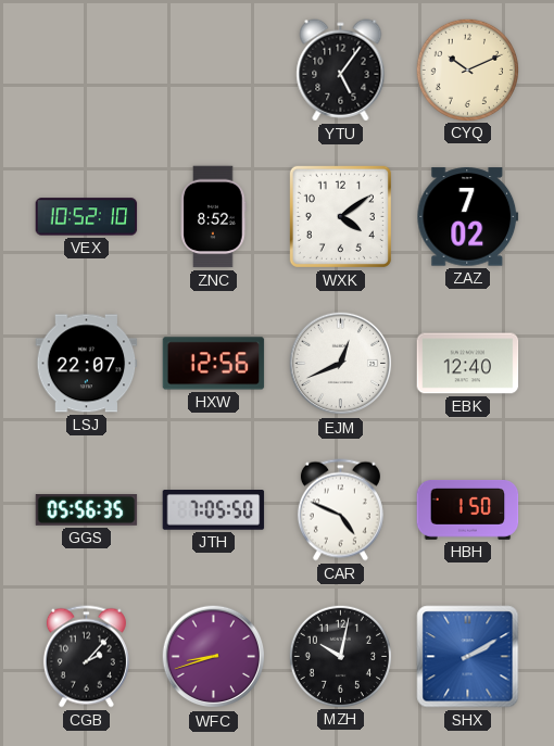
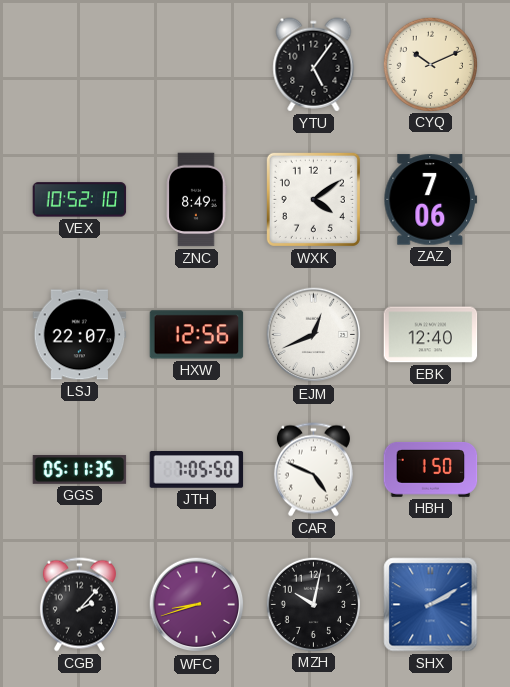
ZNC: 8:52 -> 8:49 (197, 200)
ZAZ: 7:02 -> 7:06 (431, 200)
GGS: 05:56 -> 05:11 (80, 470)
